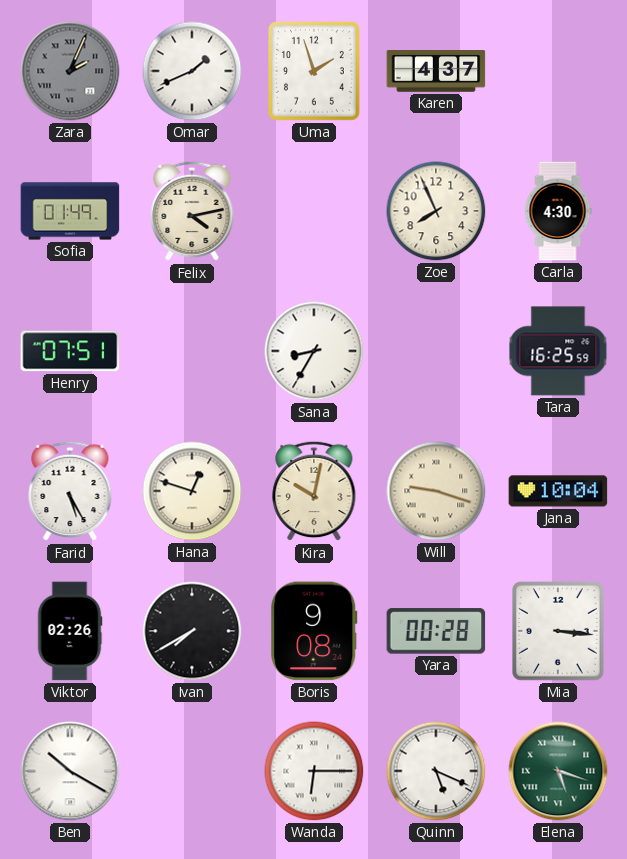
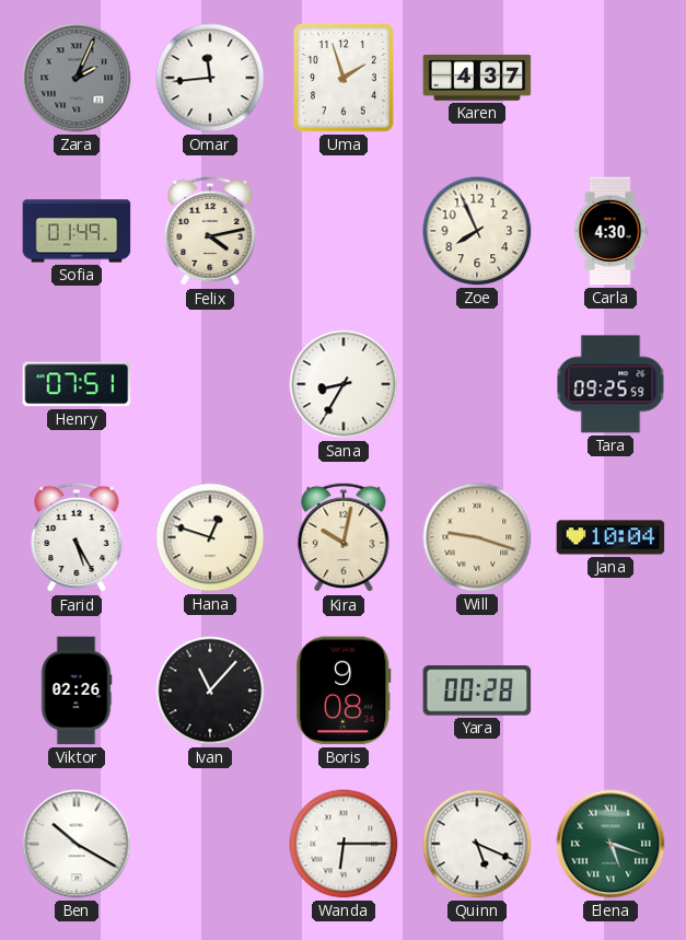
Omar: 1:41 -> 11:44 (210, 78)
Tara: 16:25 -> 09:25 (611, 384)
Ivan: 7:40 -> 11:07 (210, 691)
Mia: 3:16 -> none (558, 631)
